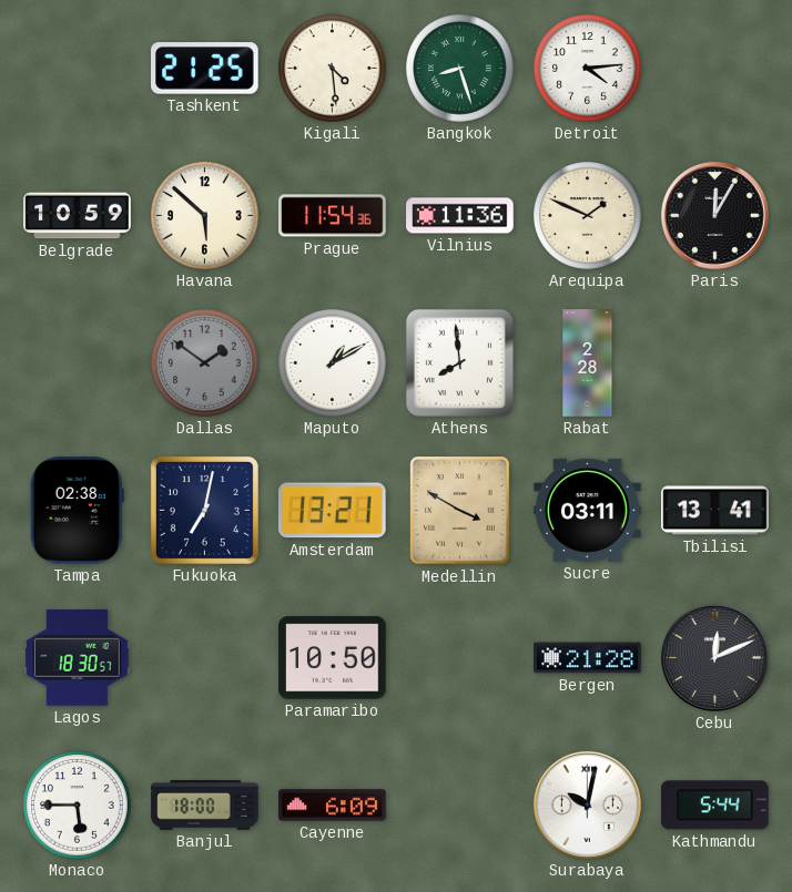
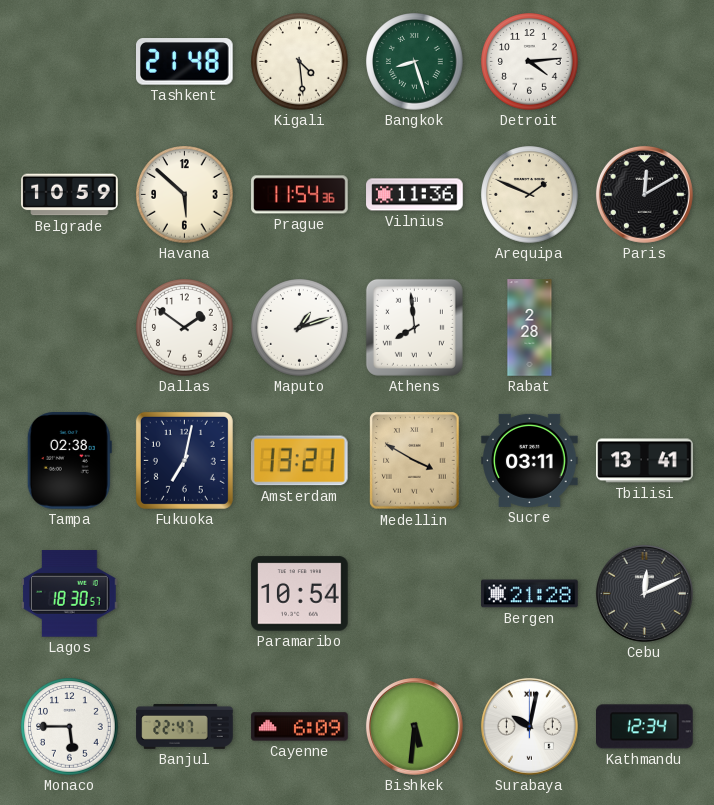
Tashkent: 21:25 -> 21:48 (185, 62)
Paris: 12:05 -> 12:10 (644, 194)
Dallas dial: grey -> white (185, 328)
Maputo: 1:10 -> 1:12 (300, 328)
Paramaribo: 10:50 -> 10:54 (300, 594)
Banjul: 18:00 -> 22:47 (185, 727)
Bishkek: none -> 5:31 (414, 726)
Kathmandu: 5:44 -> 12:34 (645, 727)
